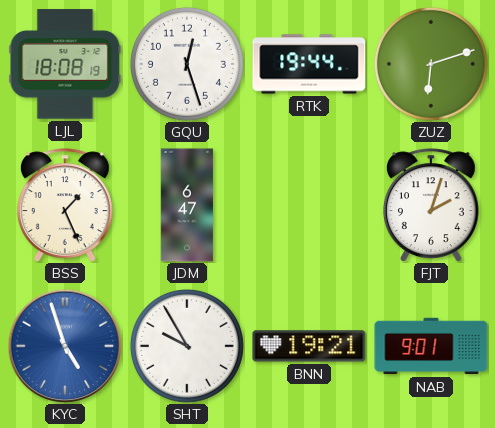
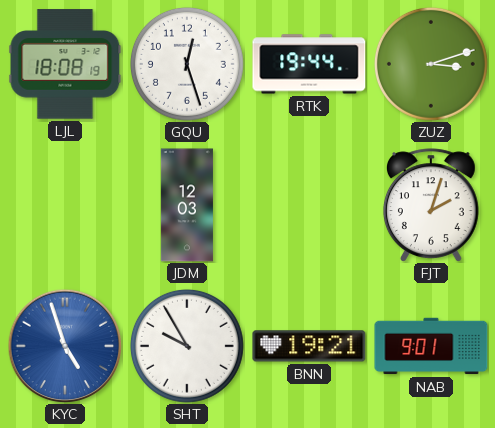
ZUZ: 6:12 -> 3:12 (431, 64)
BSS: 1:26 -> none (65, 205)
JDM: 6:47 -> 12:03 (187, 205)
